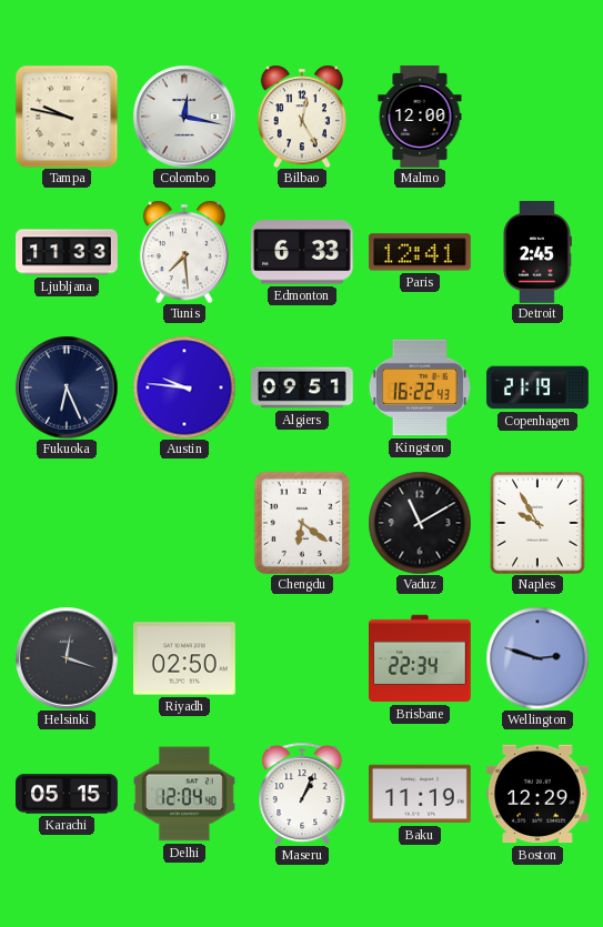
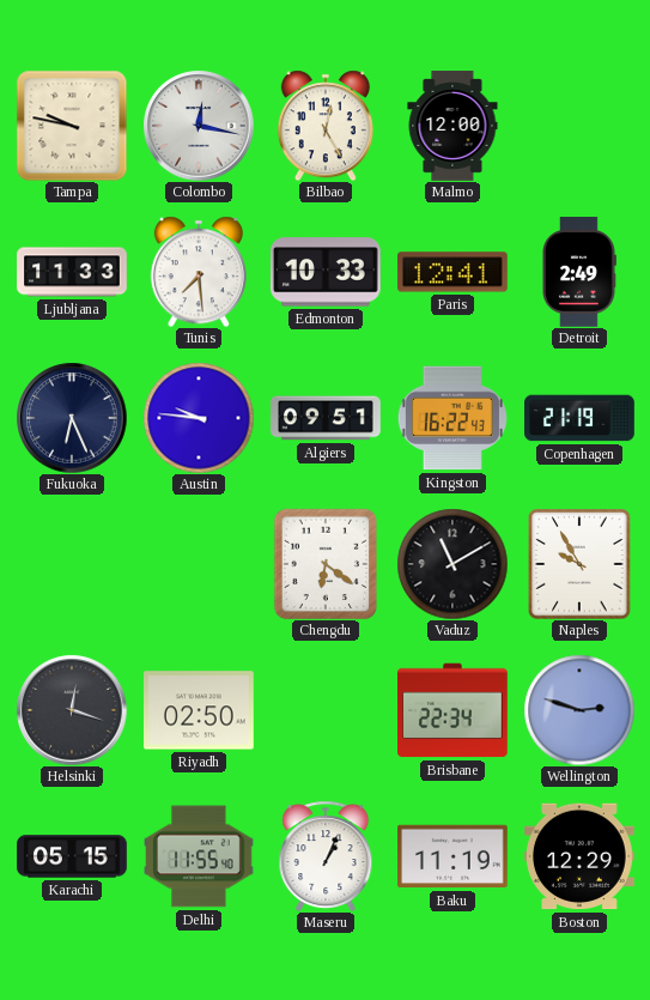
Edmonton: 6:33 -> 10:33 (327, 272)
Detroit: 2:45 -> 2:49 (579, 272)
Delhi: 12:04 -> 11:55 (200, 856)
